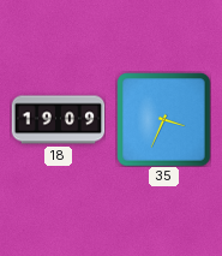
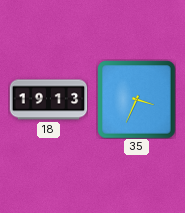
18: 19:09 -> 19:13 (48, 100)
